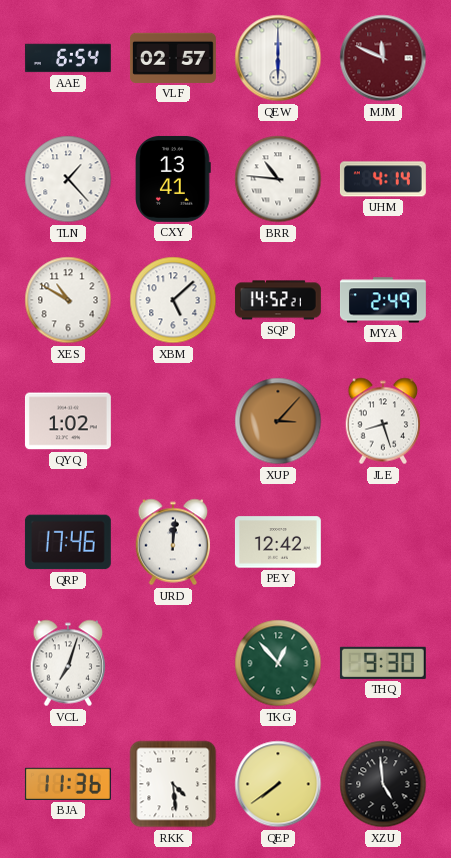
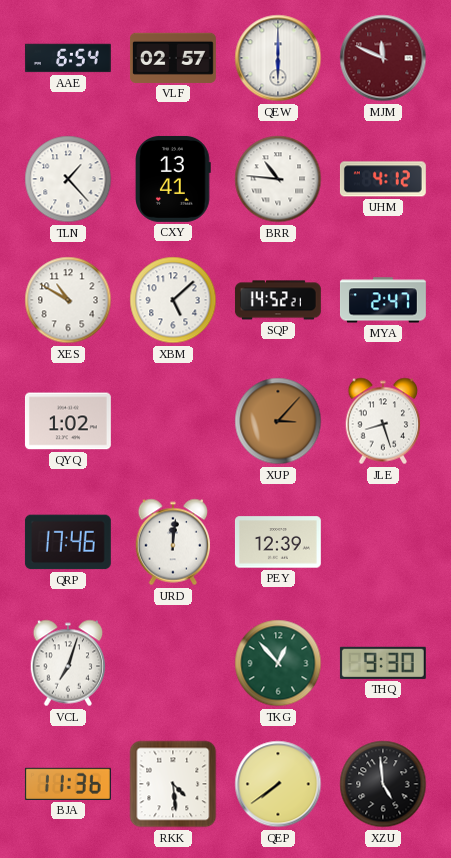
UHM: 4:14 -> 4:12 (383, 179)
MYA: 2:49 -> 2:47 (383, 300)
PEY: 12:42 -> 12:39 (278, 542)
